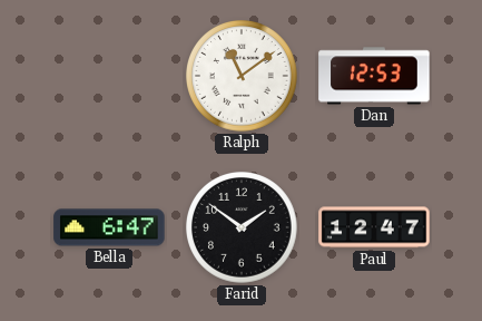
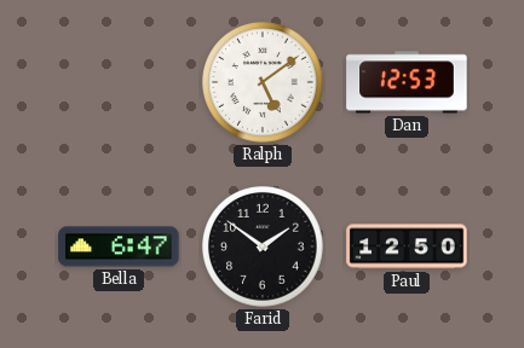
Ralph: 11:09 -> 5:09 (264, 83)
Paul: 12:47 -> 12:50 (407, 246)
